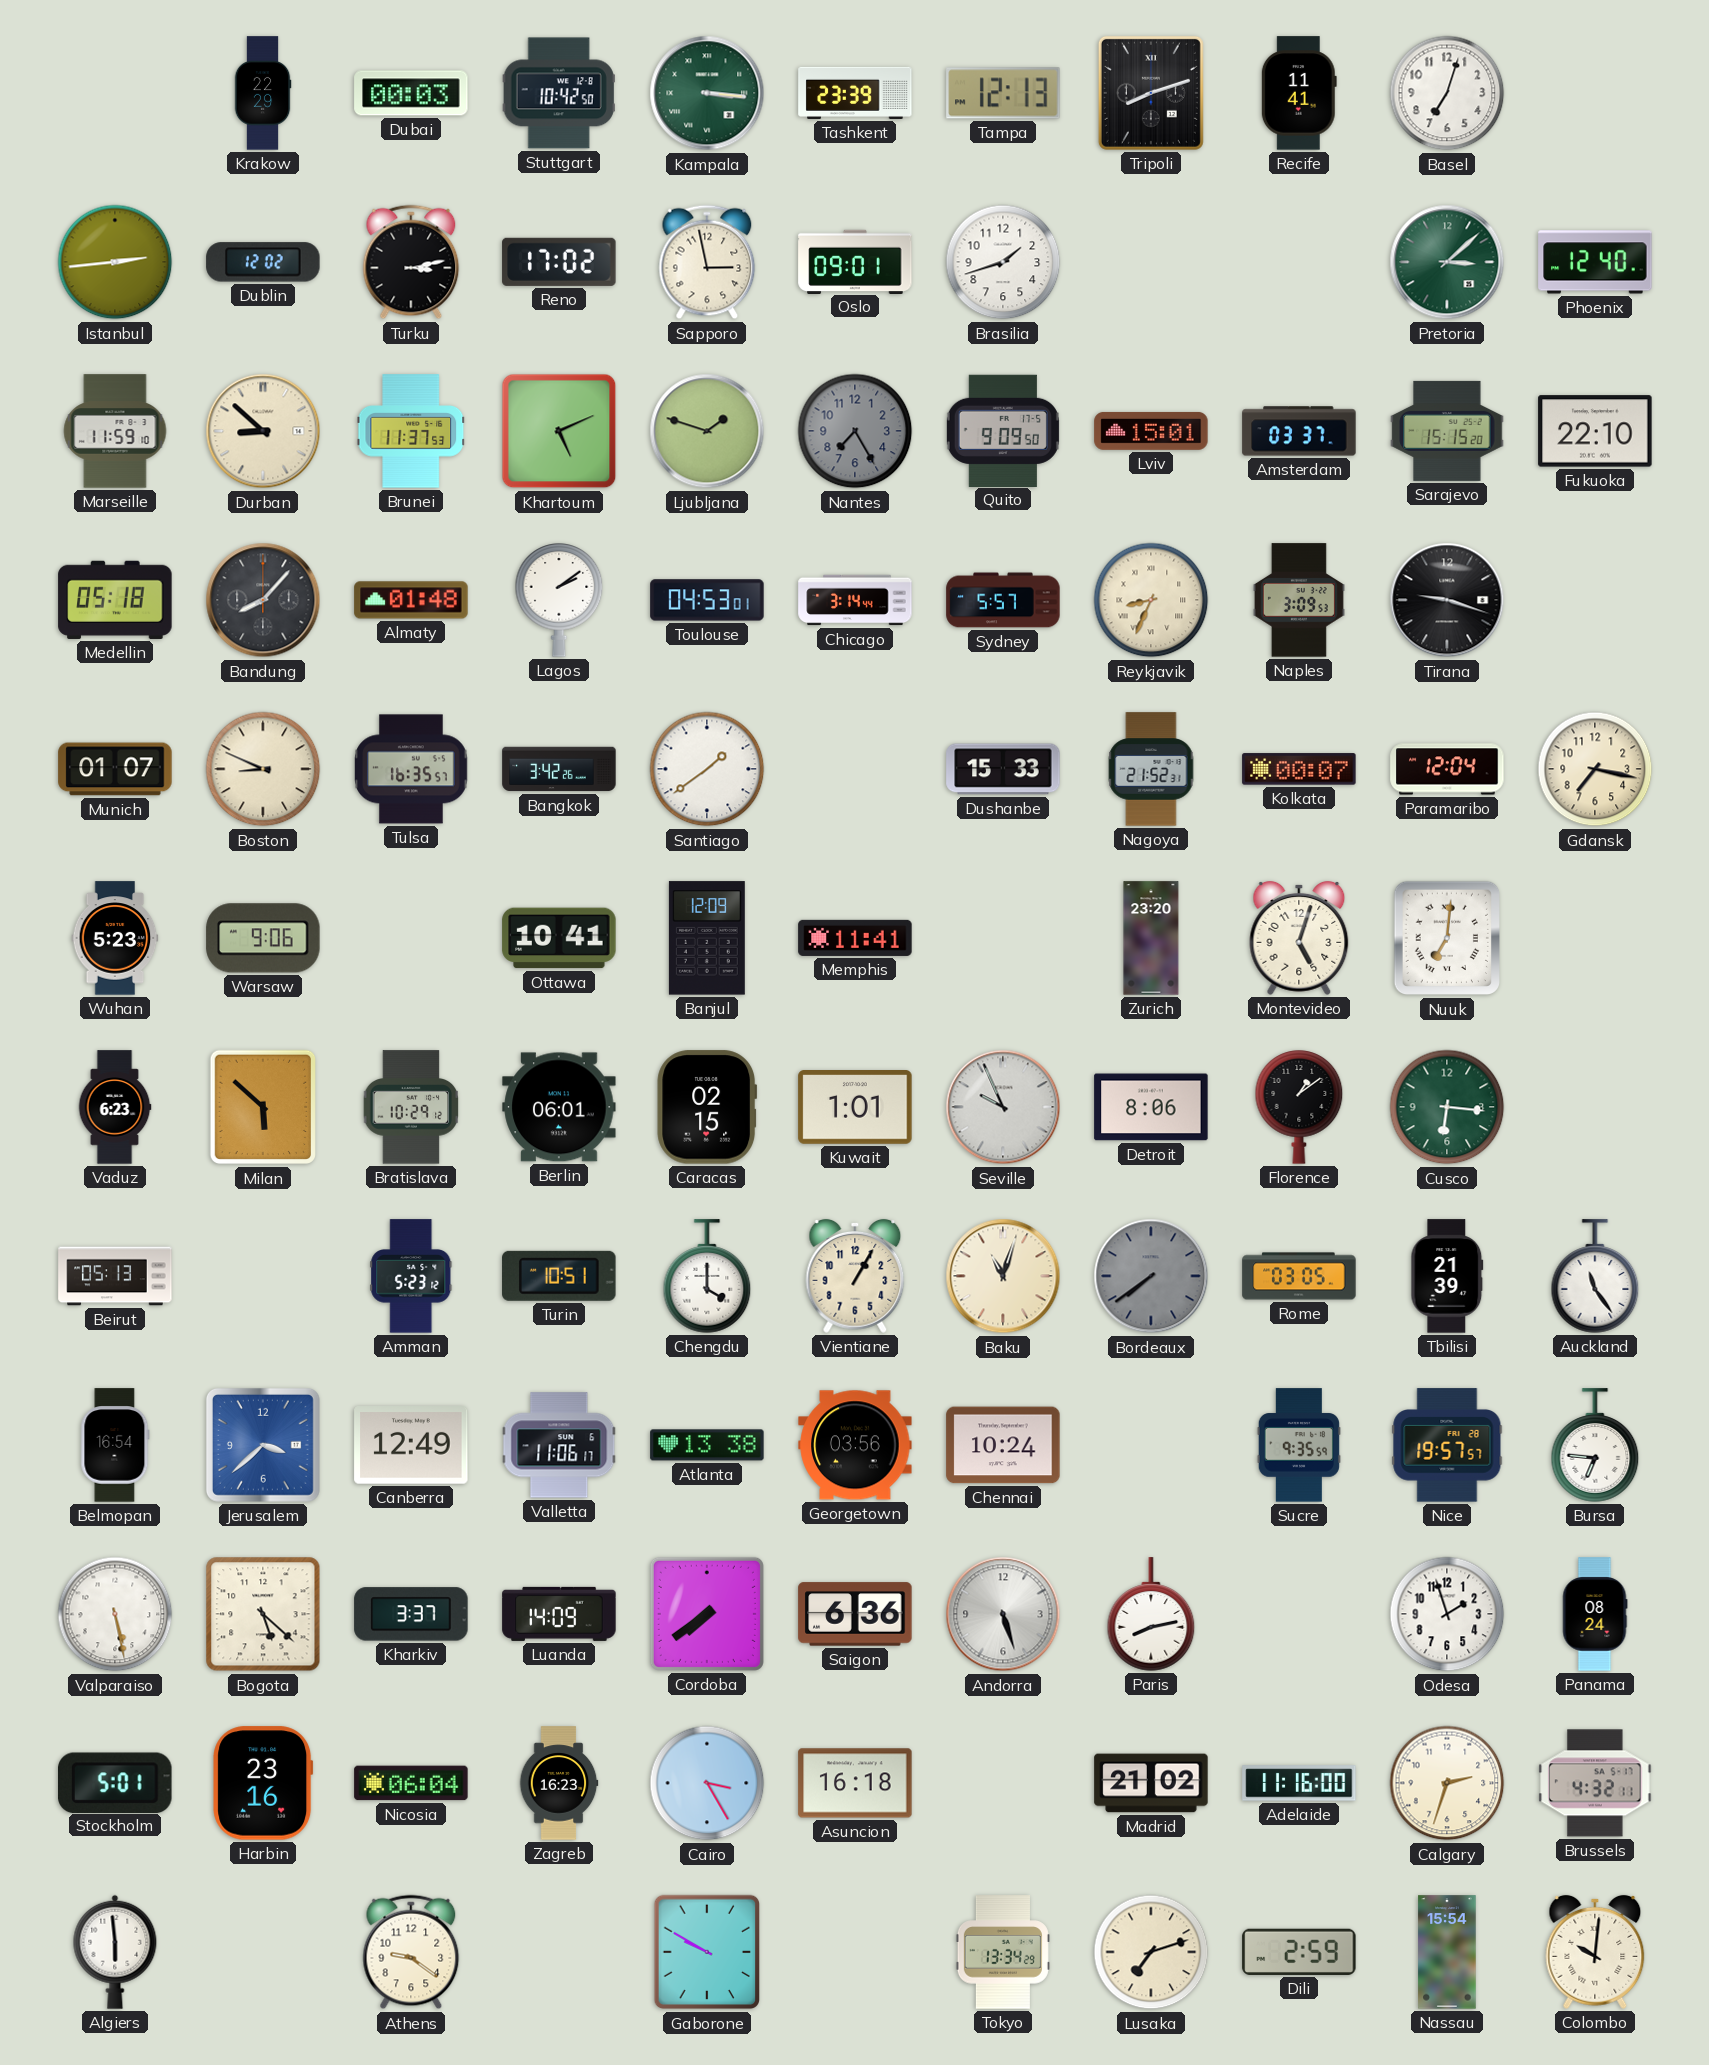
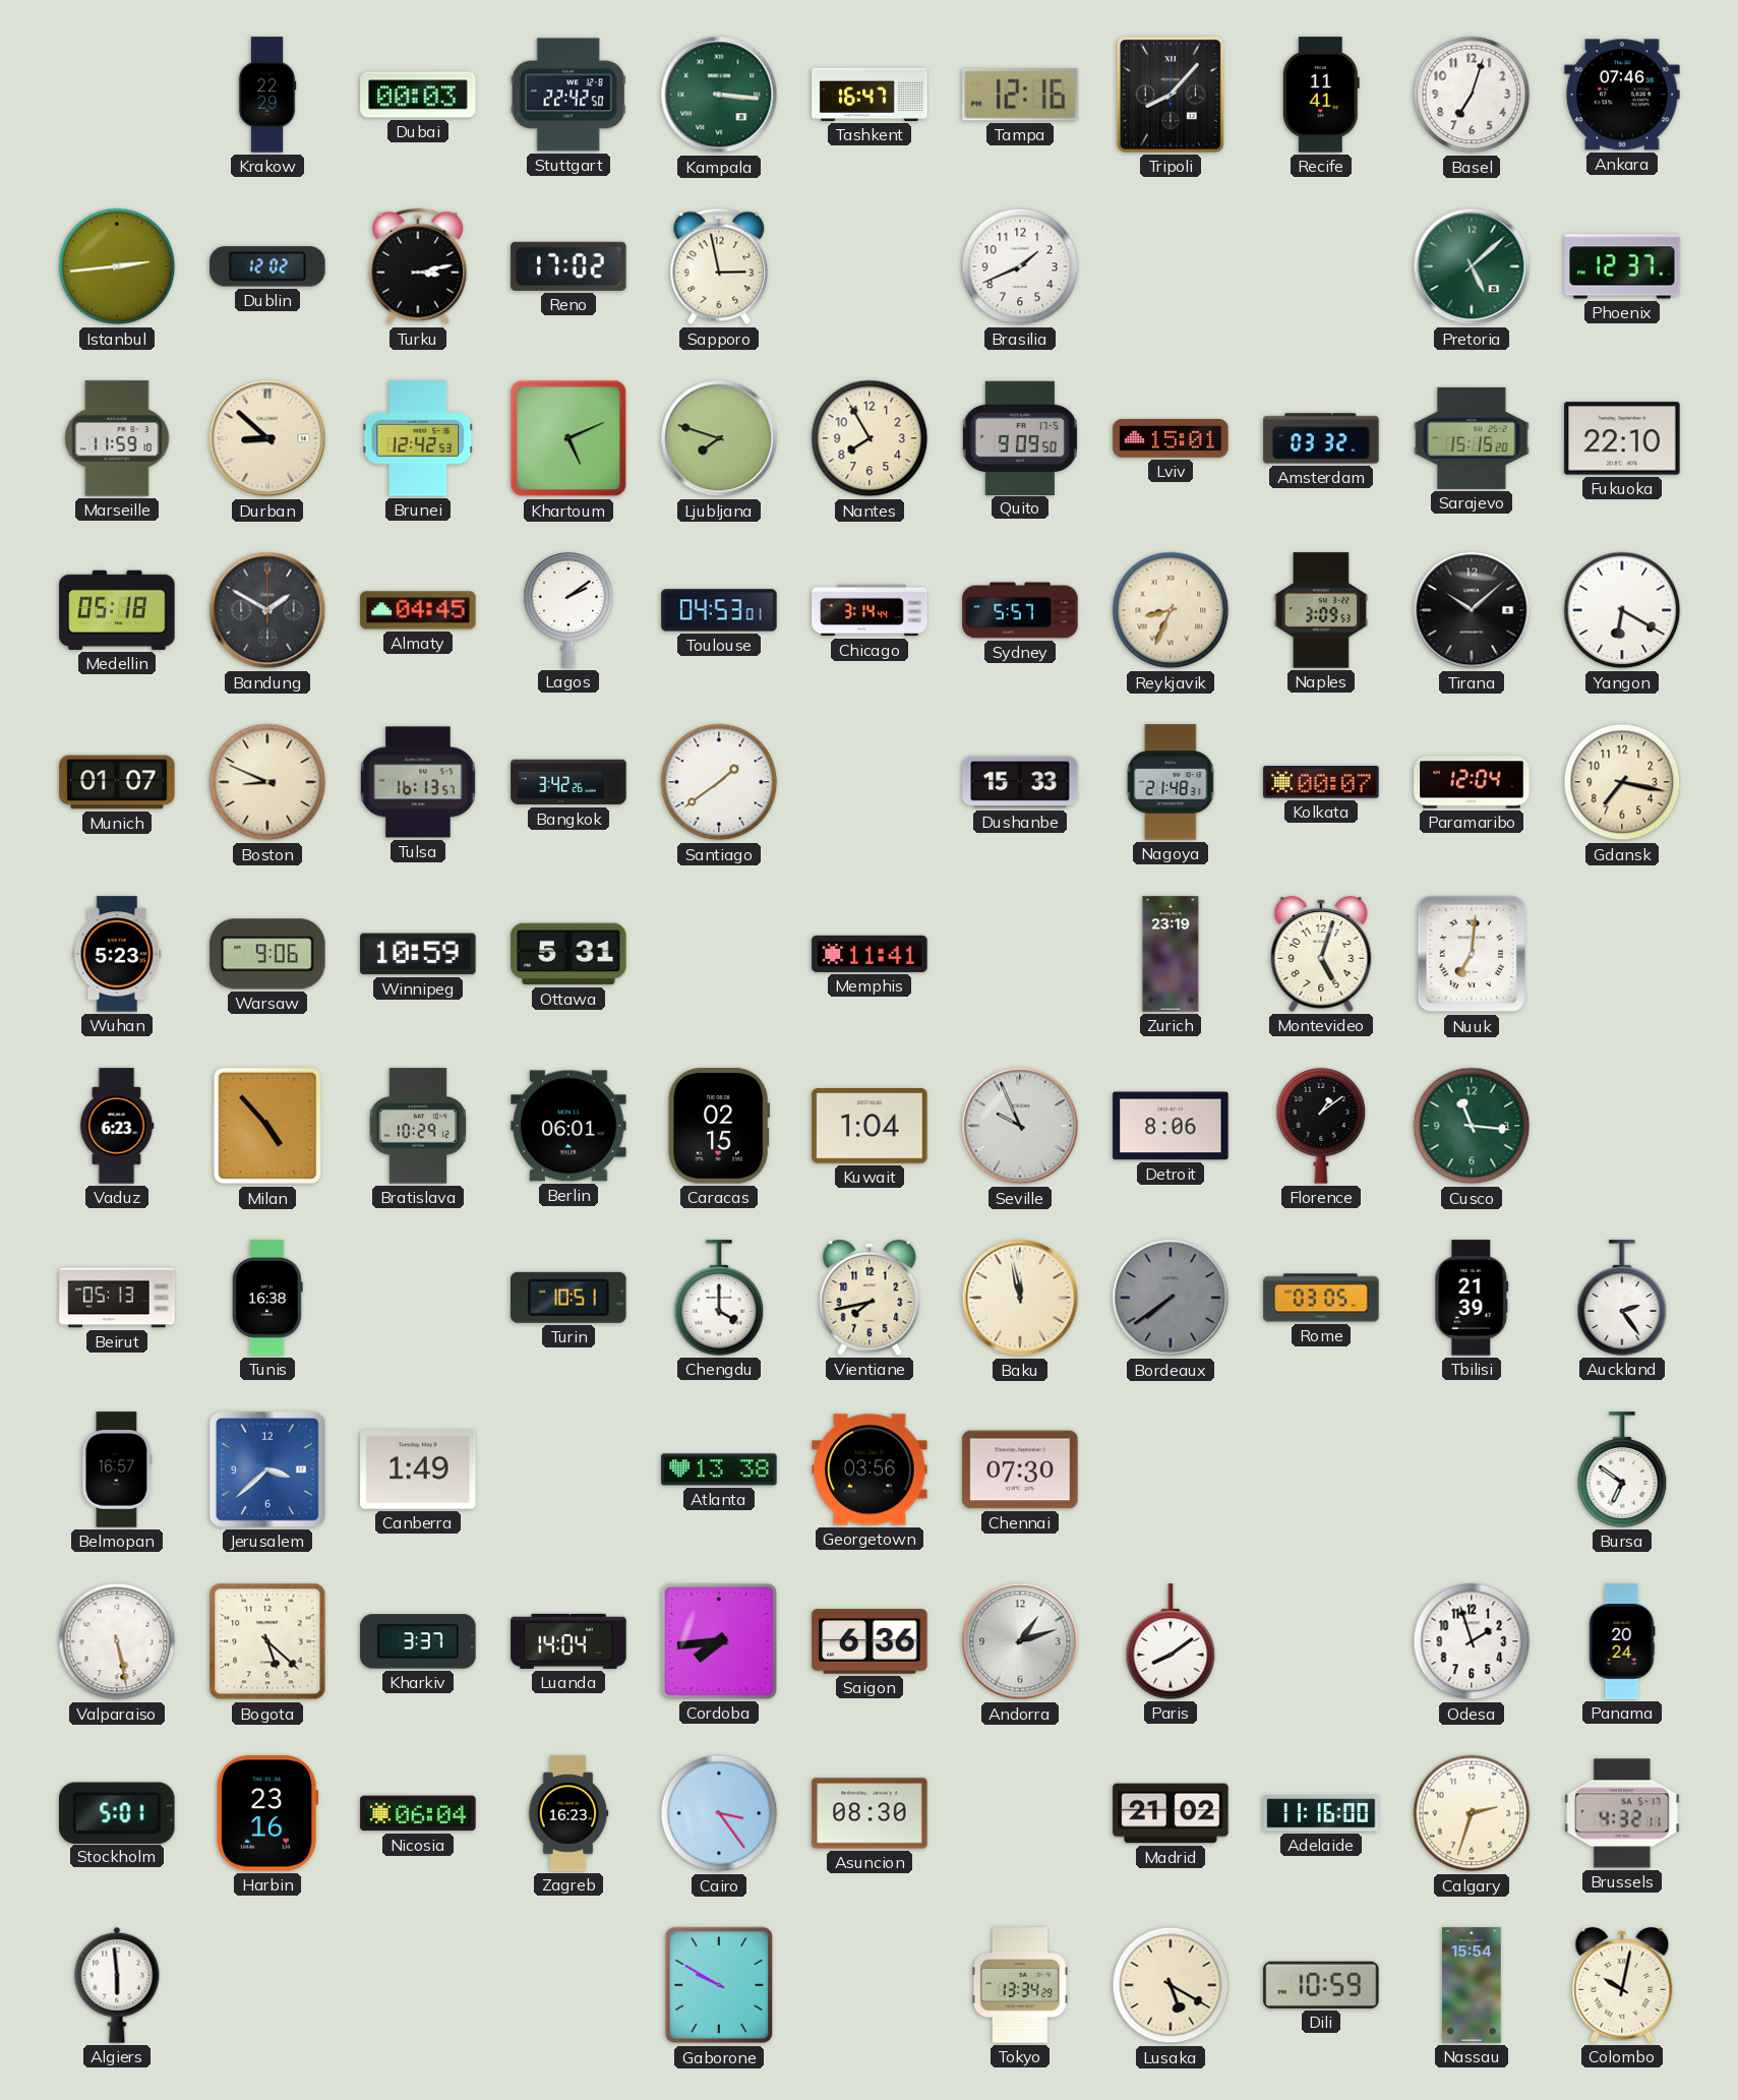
Stuttgart: 10:42 -> 22:42 (568, 95)
Tashkent: 23:39 -> 16:47 (870, 95)
Tampa: 12:13 -> 12:16 (1020, 95)
Tripoli: 8:12 -> 8:07 (1171, 95)
Ankara: none -> 07:46 (1622, 95)
Oslo: 09:01 -> none (855, 261)
Brasilia: 1:42 -> 1:41 (1020, 266)
Pretoria: 3:08 -> 5:08 (1472, 266)
Phoenix: 12:40 -> 12:37 (1622, 266)
Brunei: 11:37 -> 12:42 (418, 438)
Ljubljana: 1:48 -> 7:48 (719, 438)
Nantes: 7:25 -> 7:55 (870, 438)
Nantes dial: grey -> cream (870, 438)
Amsterdam: 03:37 -> 03:32 (1321, 438)
Bandung: 8:07 -> 1:50 (267, 610)
Almaty: 01:48 -> 04:45 (418, 610)
Tirana: 9:18 -> 10:08 (1472, 610)
Yangon: none -> 6:20 (1622, 610)
Tulsa: 16:35 -> 16:13 (418, 782)
Nagoya: 21:52 -> 21:48 (1171, 782)
Winnipeg: none -> 10:59 (418, 954)
Ottawa: 10:41 -> 5:31 (568, 954)
Banjul: 12:09 -> none (707, 938)
Zurich: 23:20 -> 23:19 (1171, 954)
Milan: 5:52 -> 4:53 (266, 1126)
Kuwait: 1:01 -> 1:04 (870, 1127)
Cusco: 6:16 -> 11:16 (1472, 1126)
Tunis: none -> 16:38 (267, 1298)
Amman: 5:23 -> none (411, 1276)
Vientiane: 1:05 -> 7:43 (870, 1298)
Baku: 11:03 -> 11:58 (1020, 1298)
Auckland: 11:24 -> 2:24 (1622, 1298)
Belmopan: 16:54 -> 16:57 (117, 1469)
Canberra: 12:49 -> 1:49 (418, 1469)
Valletta: 11:06 -> none (559, 1445)
Chennai: 10:24 -> 07:30 (1020, 1469)
Sucre: 9:35 -> none (1299, 1445)
Nice: 19:57 -> none (1447, 1445)
Bursa: 6:46 -> 6:51 (1622, 1469)
Luanda: 14:09 -> 14:04 (568, 1641)
Cordoba: 7:39 -> 7:44 (719, 1641)
Andorra: 5:27 -> 1:12 (1020, 1641)
Paris: 8:13 -> 8:09 (1171, 1641)
Panama: 08:24 -> 20:24 (1622, 1641)
Cairo: 3:25 -> 3:24 (719, 1813)
Asuncion: 16:18 -> 08:30 (870, 1813)
Athens: 9:21 -> none (411, 1952)
Lusaka: 7:12 -> 5:20 (1171, 1985)
Dili: 2:59 -> 10:59 (1321, 1985)
Colombo: 10:01 -> 10:02 (1622, 1985)
